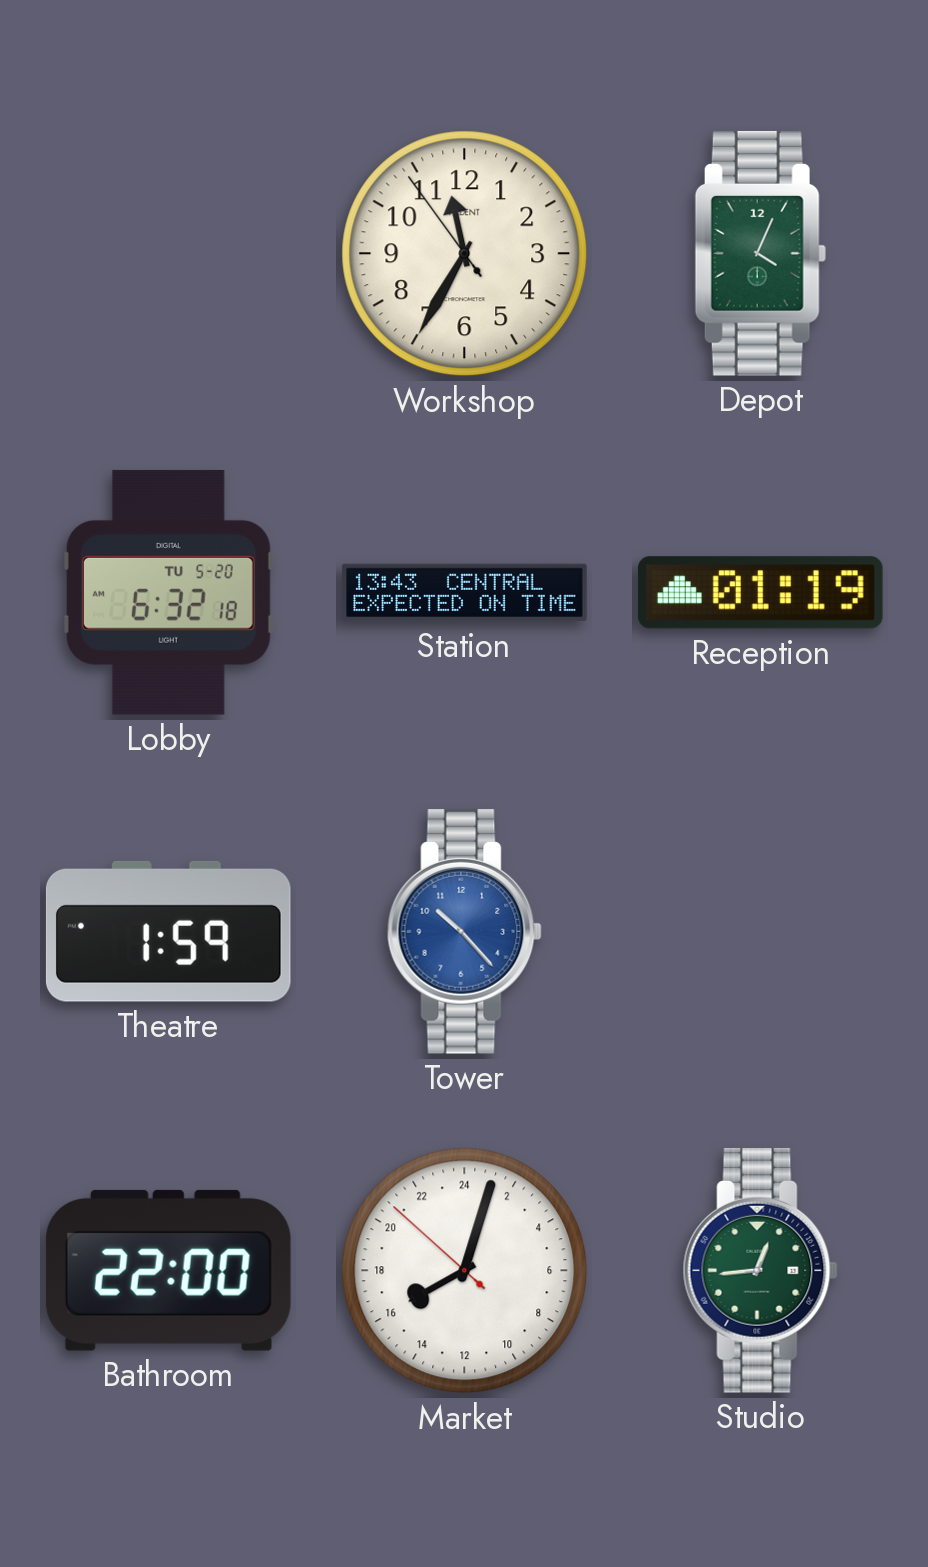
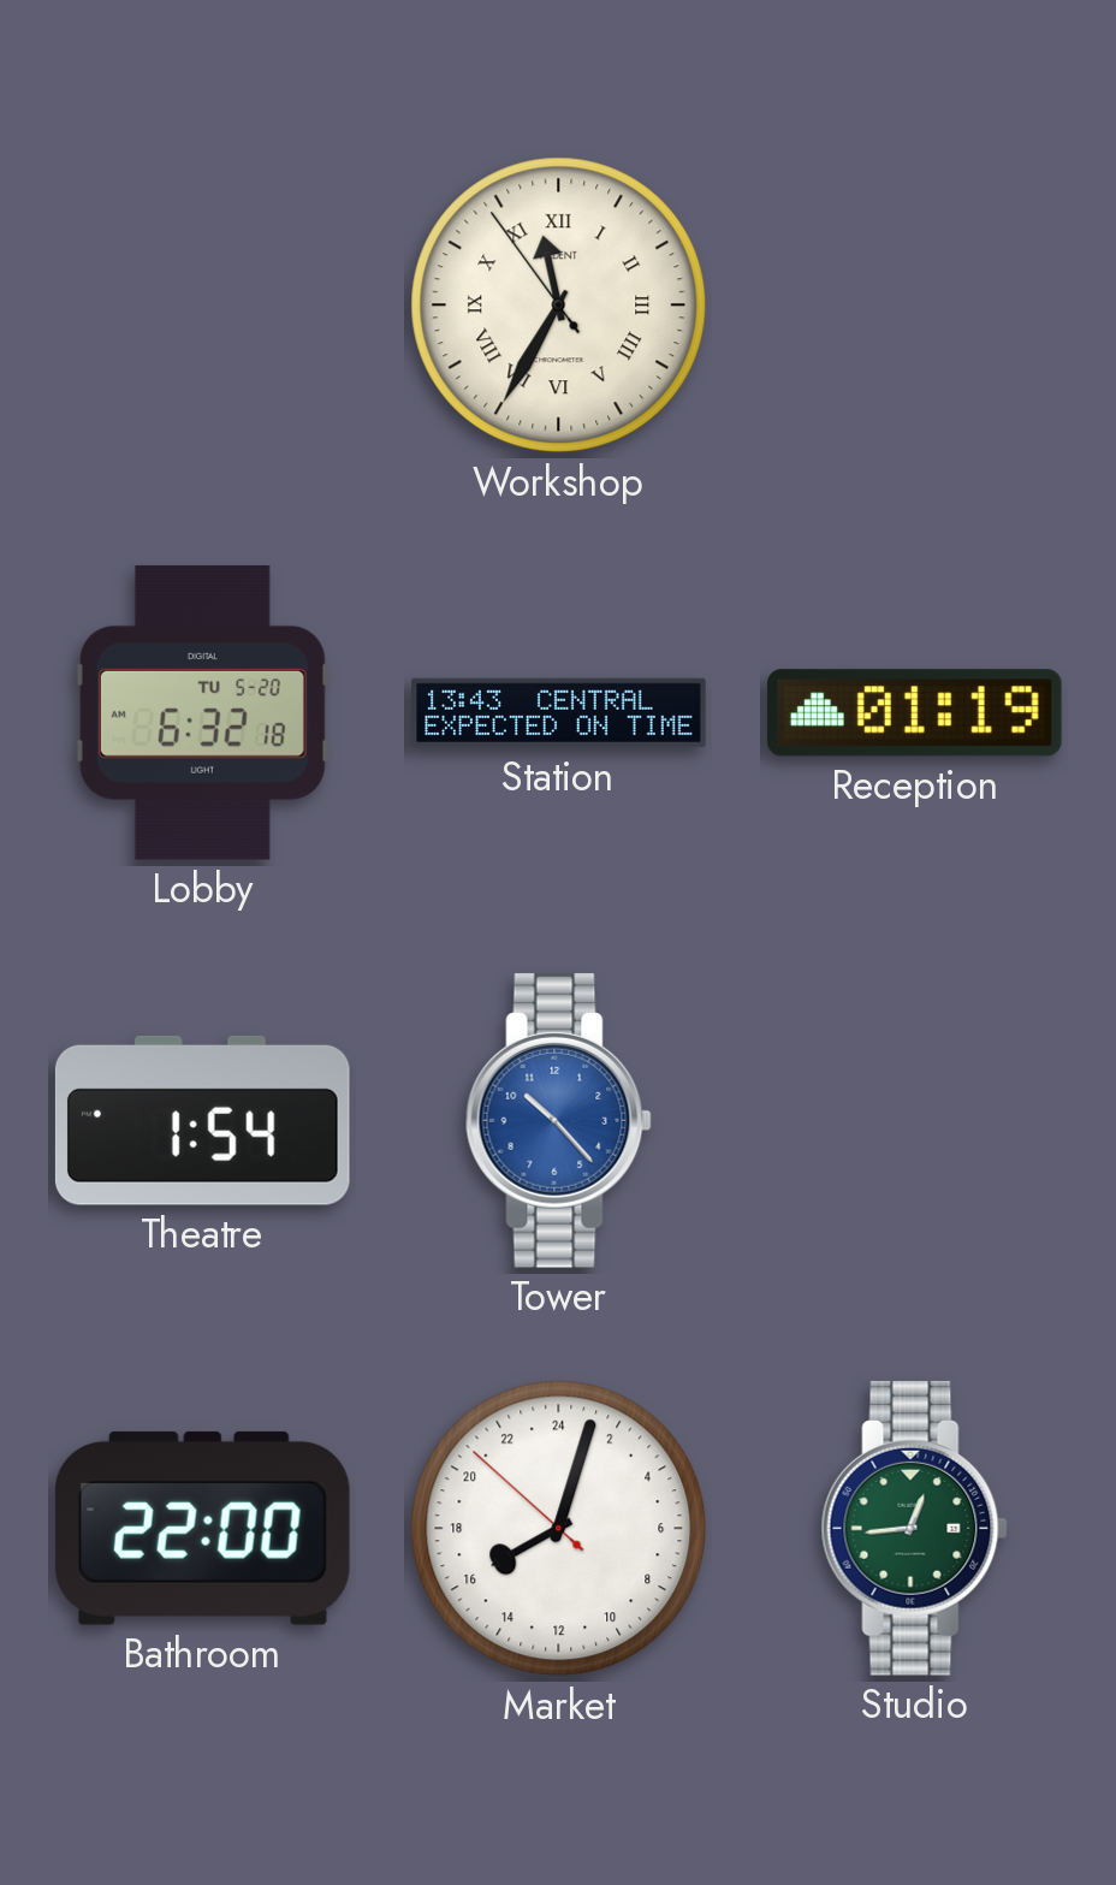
Workshop numerals: Arabic -> Roman (559, 306)
Depot: 4:04 -> none (760, 253)
Theatre: 1:59 -> 1:54 (202, 1120)
